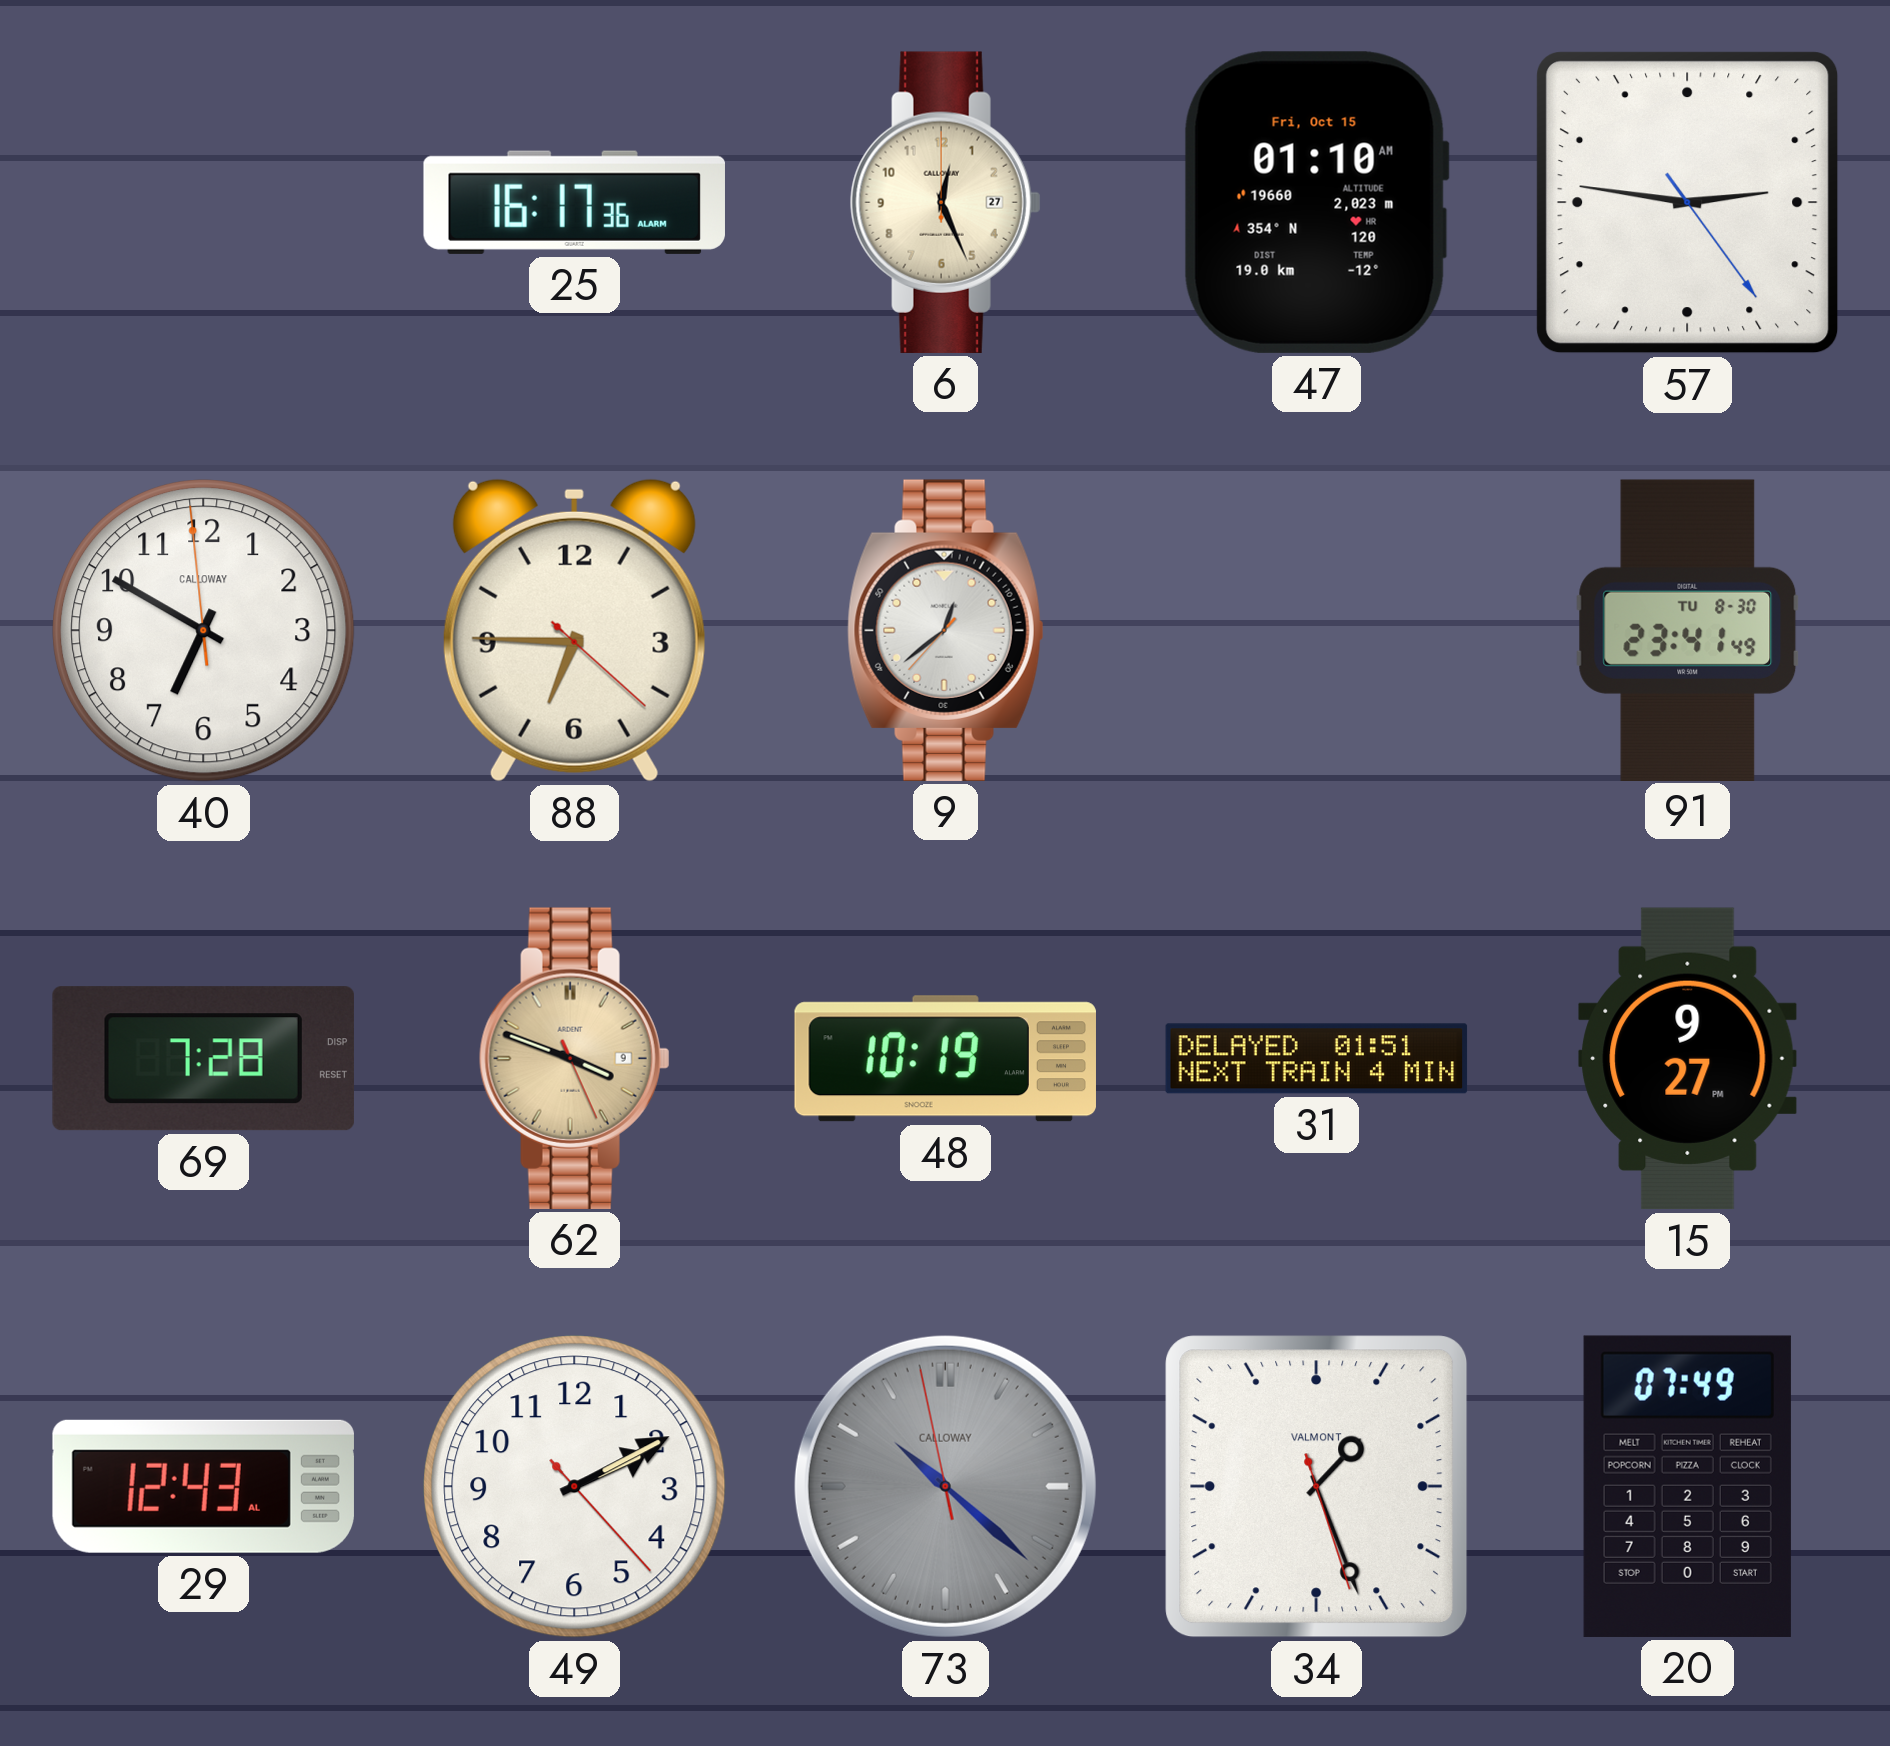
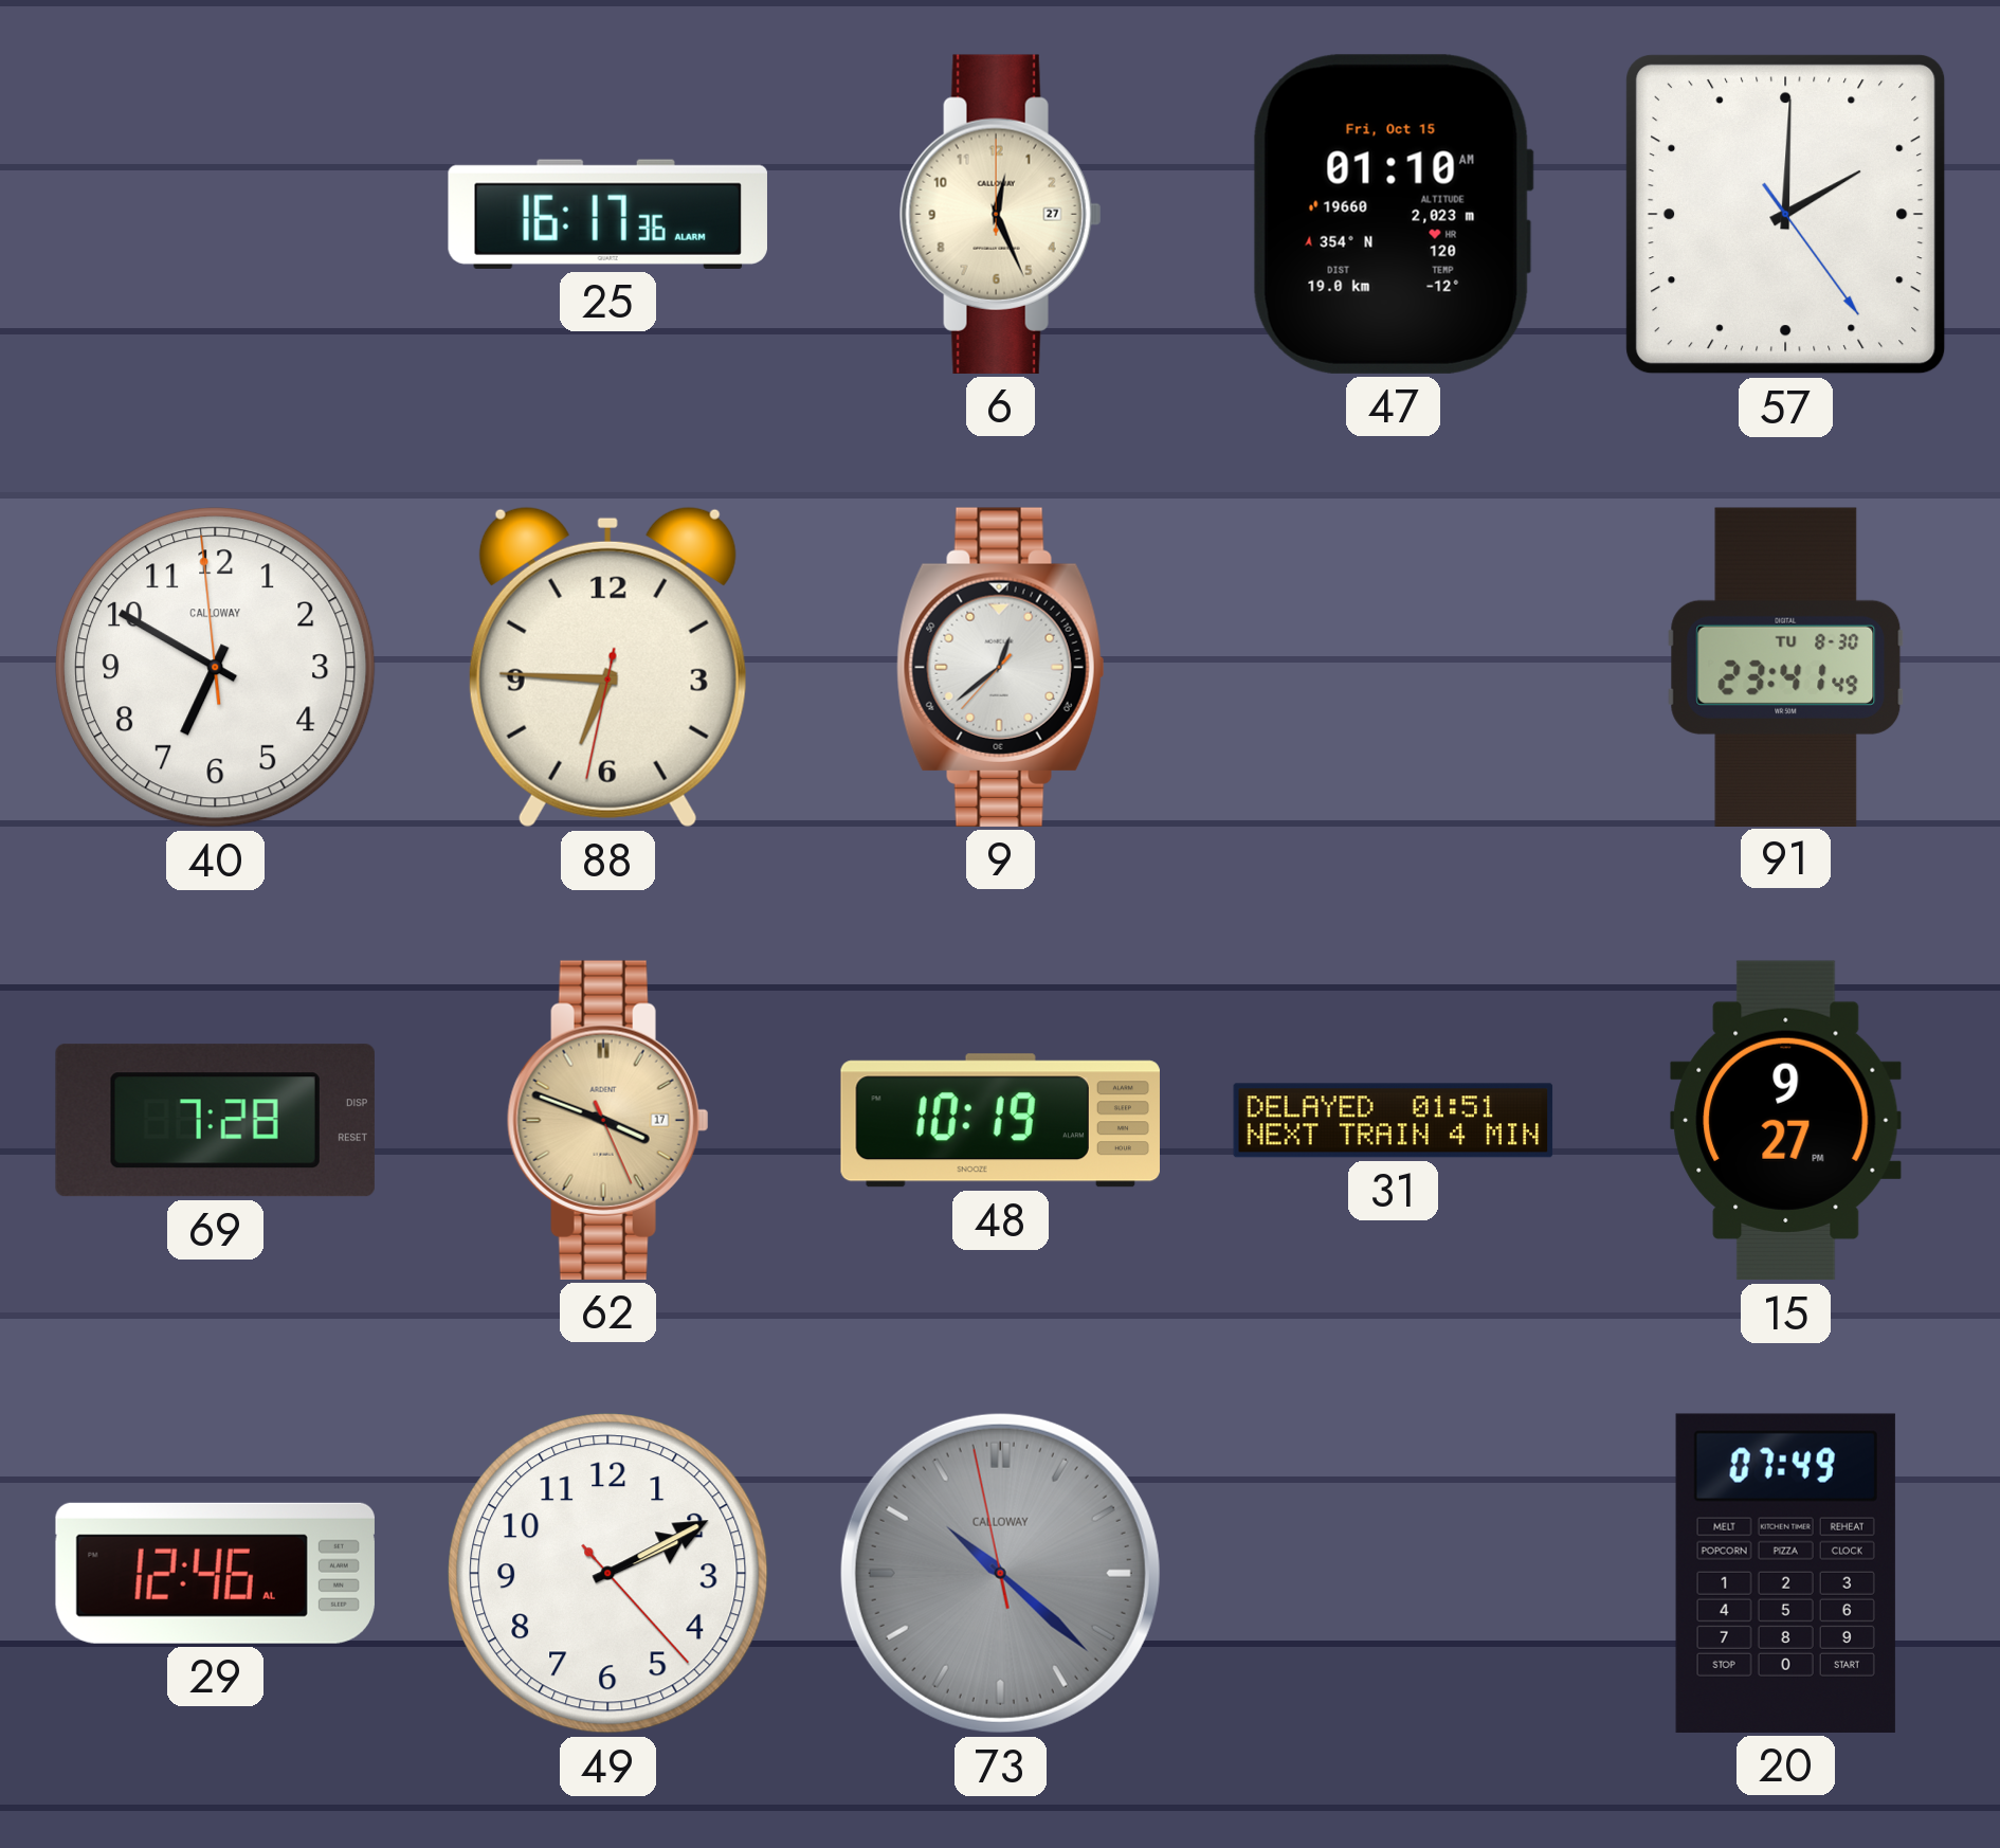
57: 2:46 -> 2:00 (1786, 215)
88: 6:45:22 -> 6:45:32 (607, 667)
62 date: 9 -> 17 (607, 1120)
29: 12:43 -> 12:46 (215, 1573)
34: 1:26 -> none (1317, 1487)
